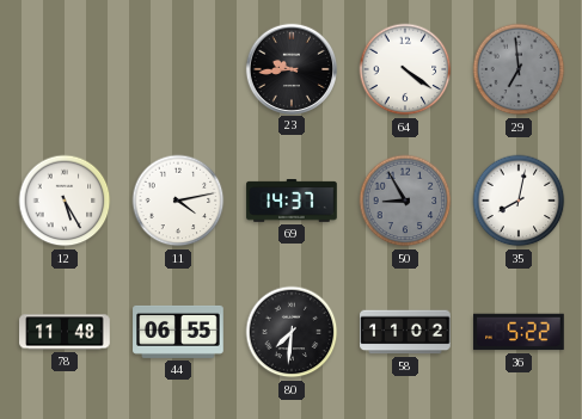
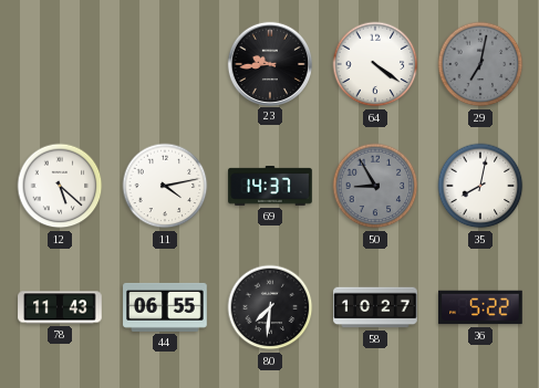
29: 6:59 -> 7:02 (480, 64)
12: 5:25 -> 5:22 (60, 186)
78: 11:48 -> 11:43 (60, 307)
58: 11:02 -> 10:27 (375, 307)
